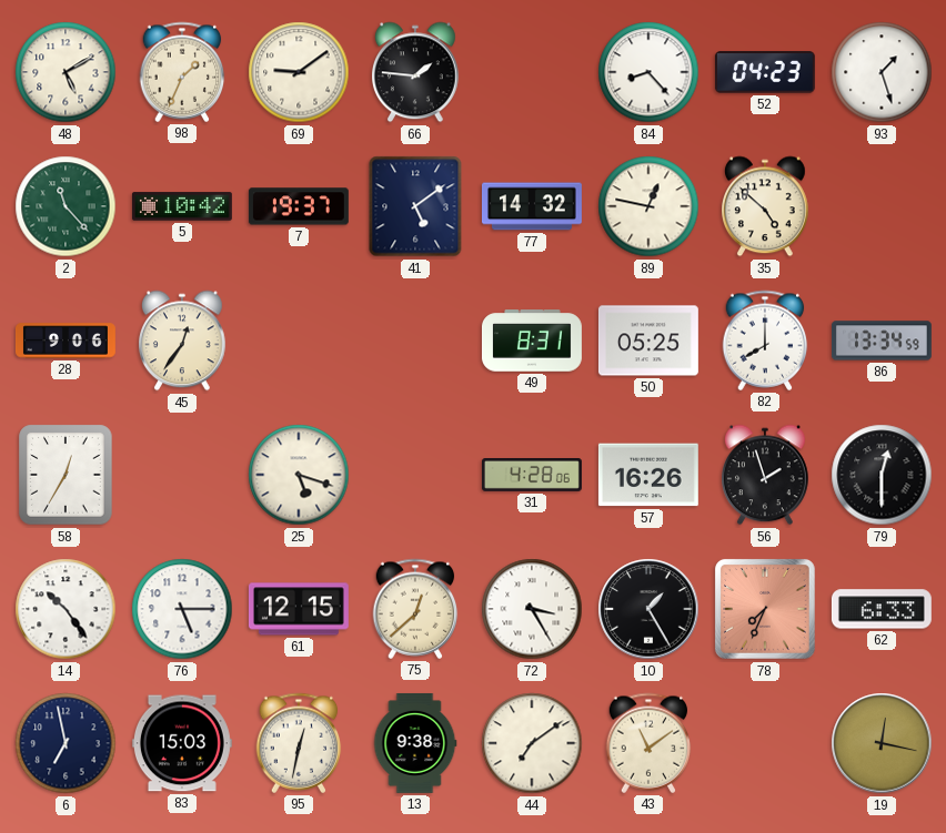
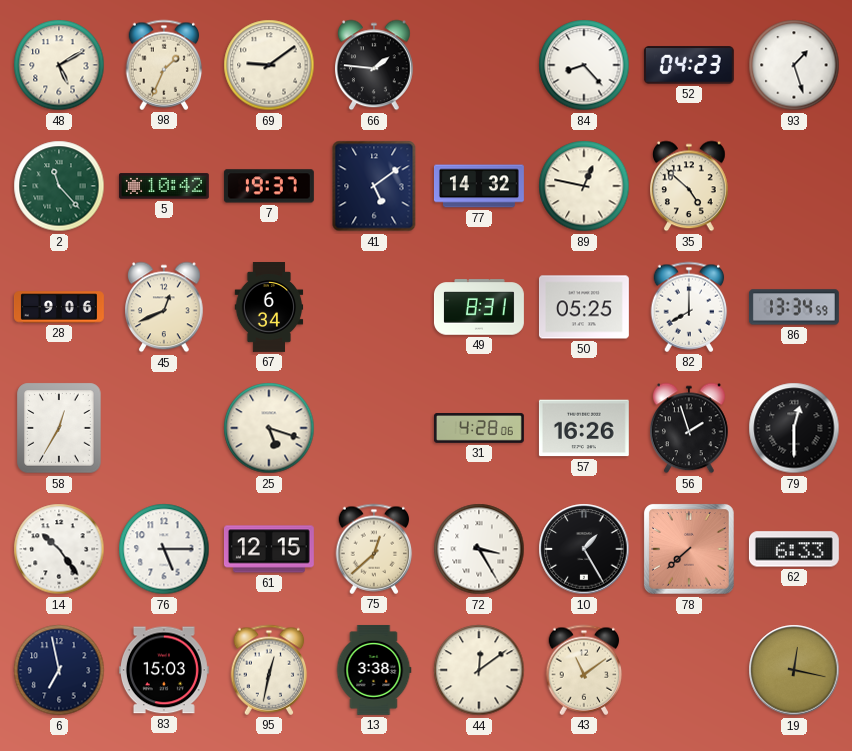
45: 12:36 -> 12:41 (165, 307)
67: none -> 6:34 (269, 308)
78: 7:34 -> 7:38 (689, 549)
13: 9:38 -> 3:38 (374, 670)
44: 7:09 -> 12:09 (479, 670)
